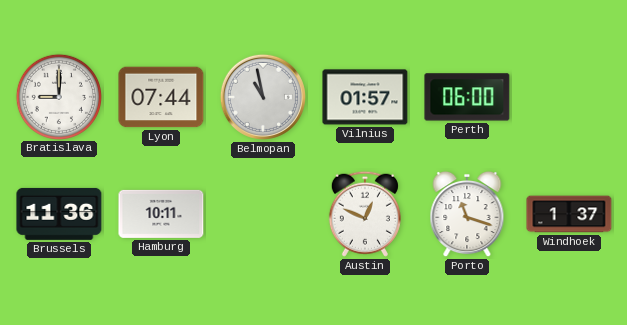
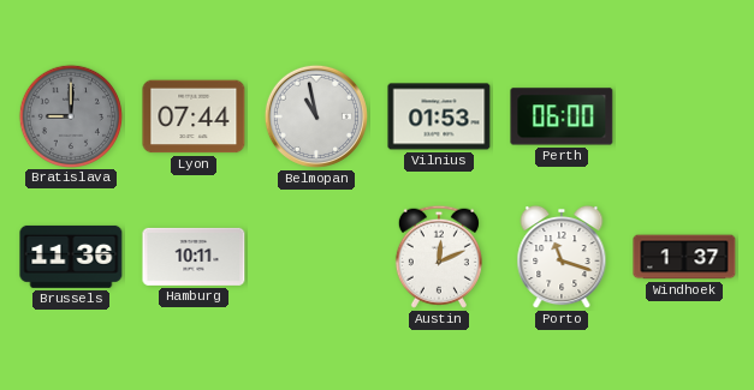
Bratislava dial: white -> grey (70, 115)
Vilnius: 01:57 -> 01:53 (439, 116)
Austin: 12:49 -> 12:11 (439, 257)
